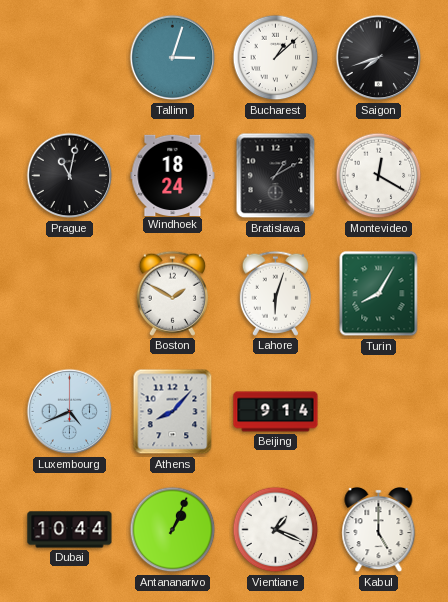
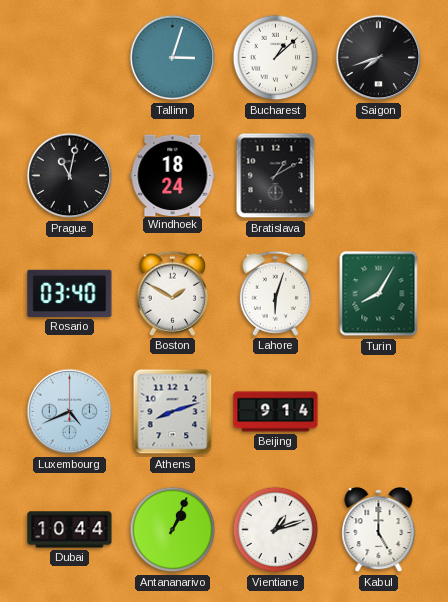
Montevideo: 12:20 -> none (379, 176)
Rosario: none -> 03:40 (70, 293)
Athens: 8:07 -> 8:12 (173, 412)
Vientiane: 1:19 -> 1:12 (276, 530)
